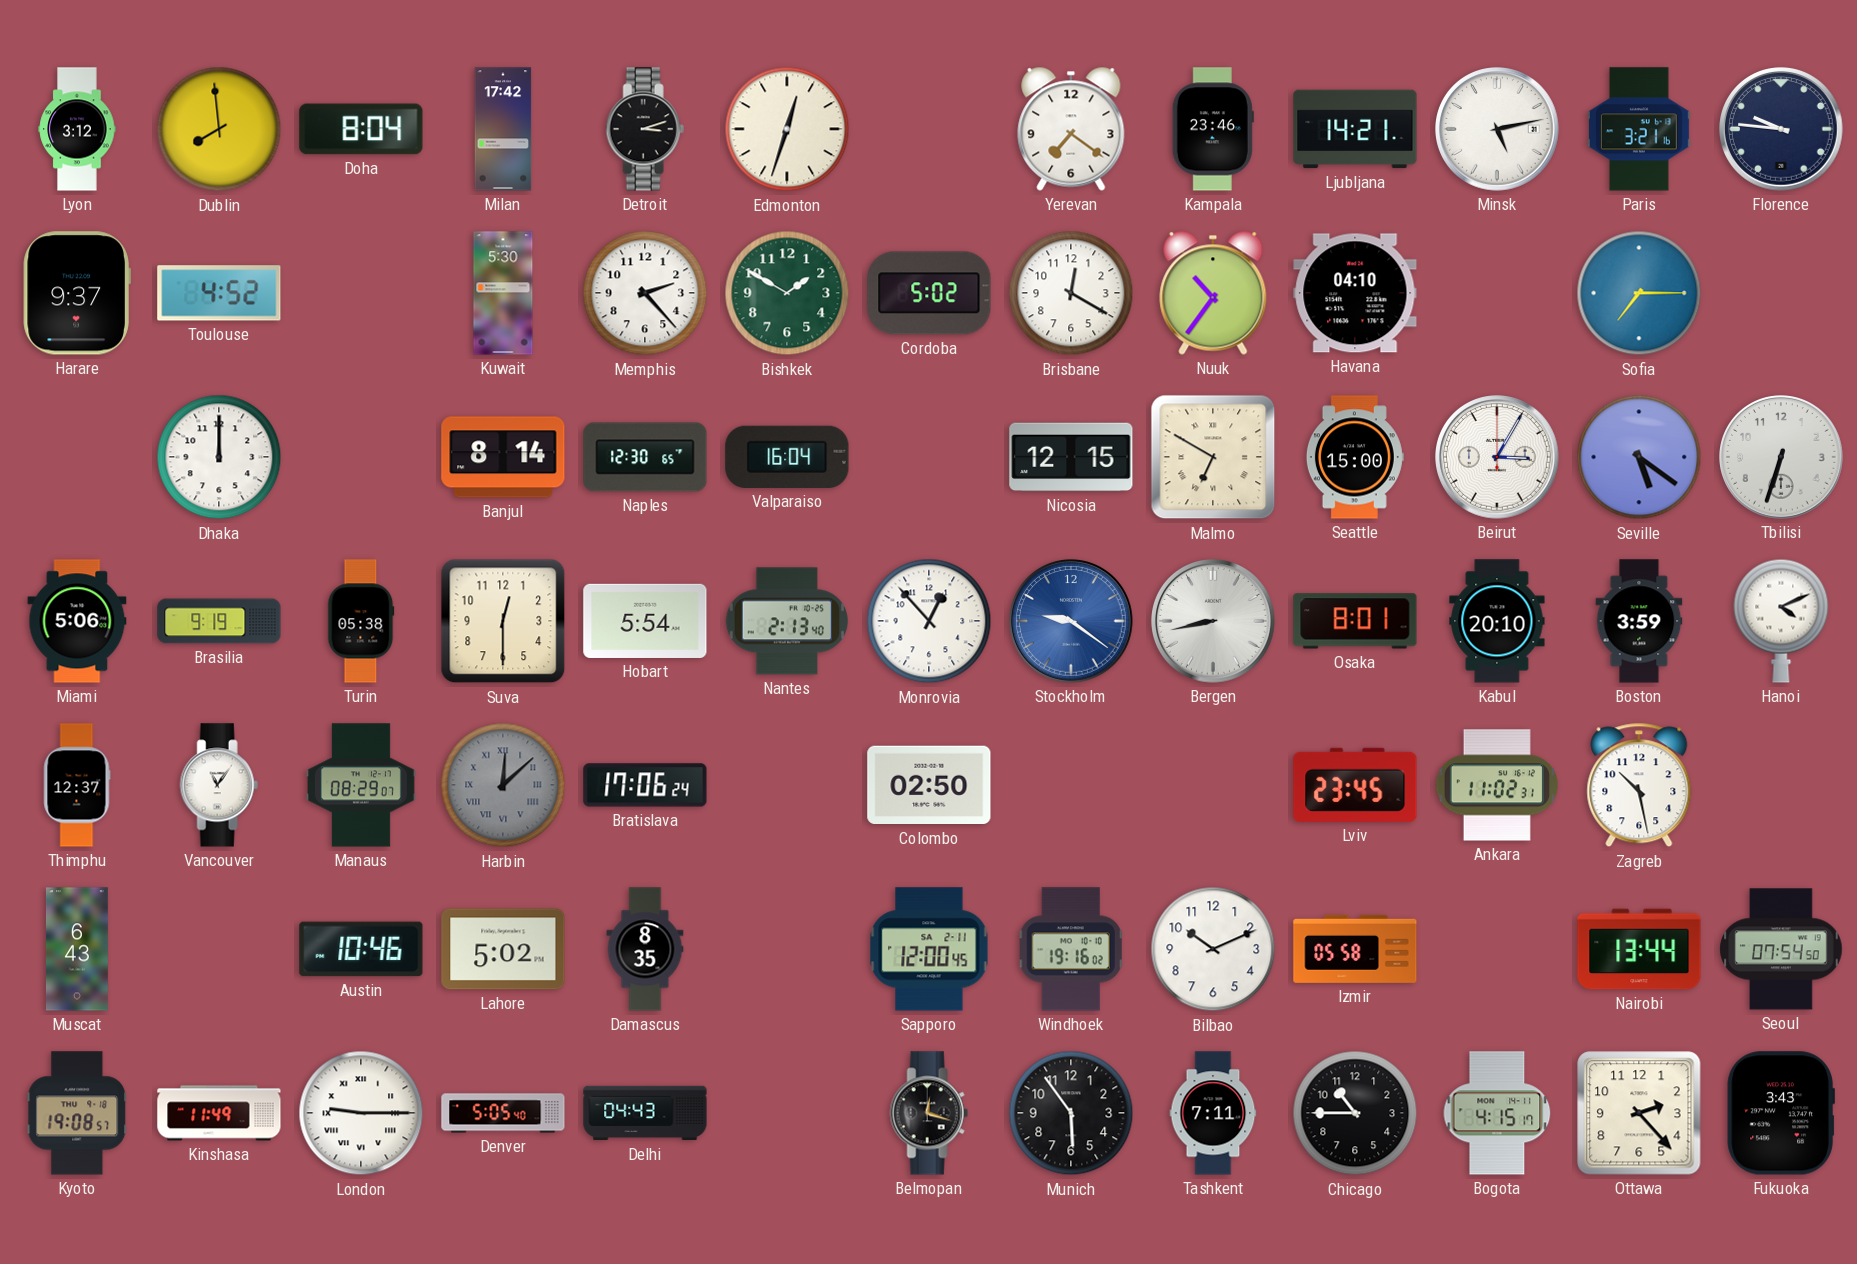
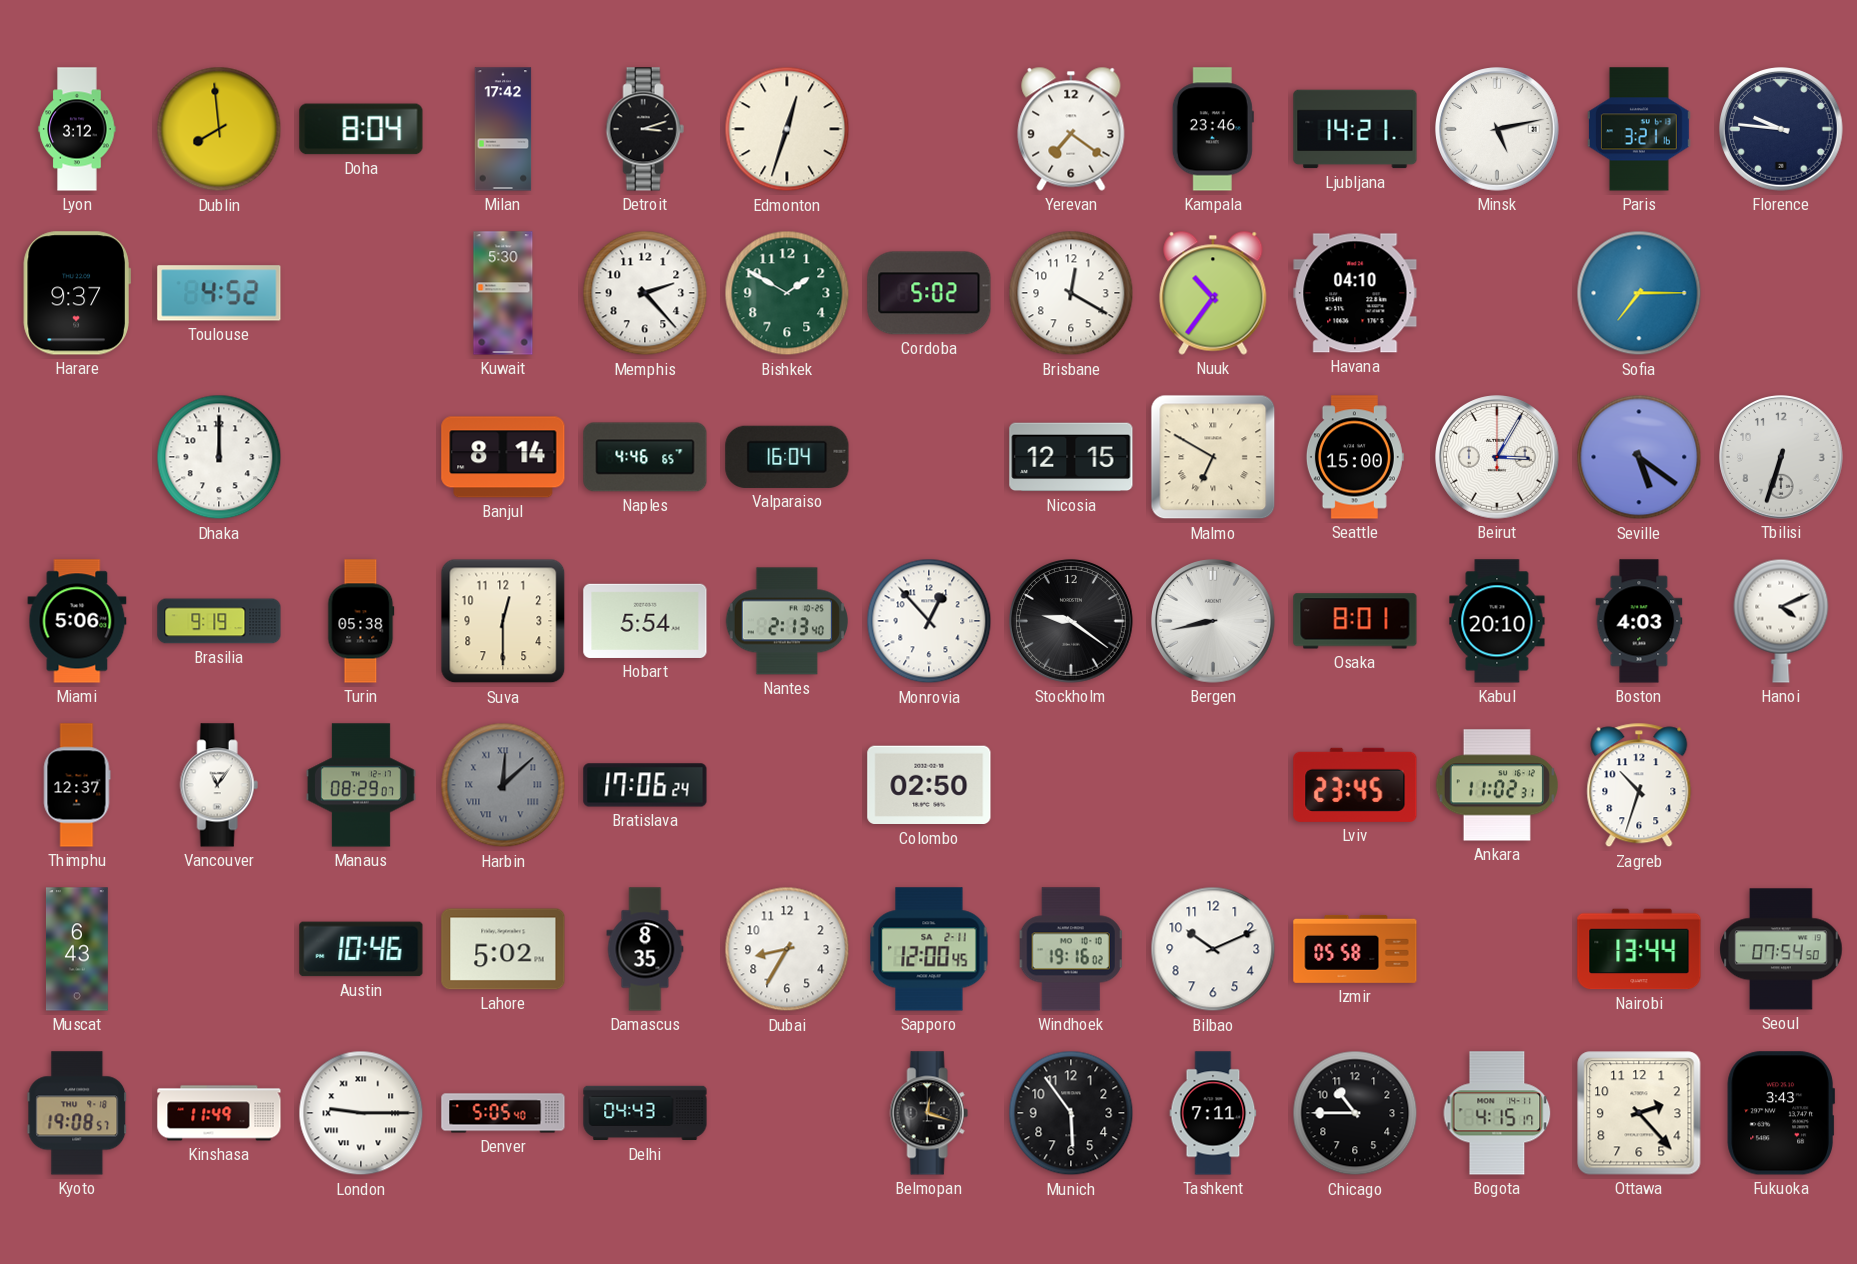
Naples: 12:30 -> 4:46 (645, 457)
Stockholm dial: blue -> black (1072, 622)
Boston: 3:59 -> 4:03 (1639, 621)
Zagreb: 10:28 -> 10:33 (1639, 785)
Dubai: none -> 8:35 (787, 949)
